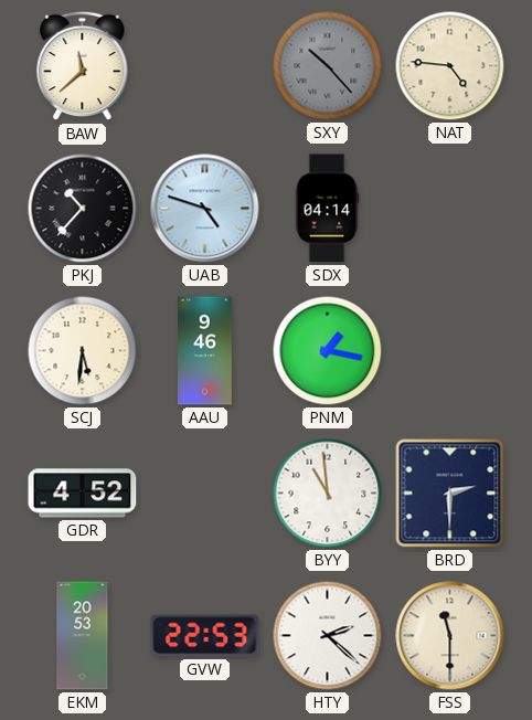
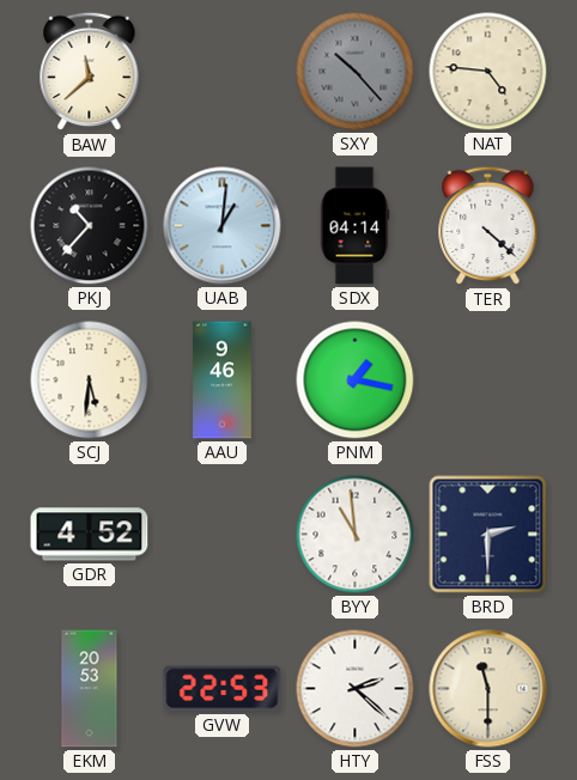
UAB: 4:48 -> 1:01 (223, 226)
TER: none -> 4:22 (488, 226)
